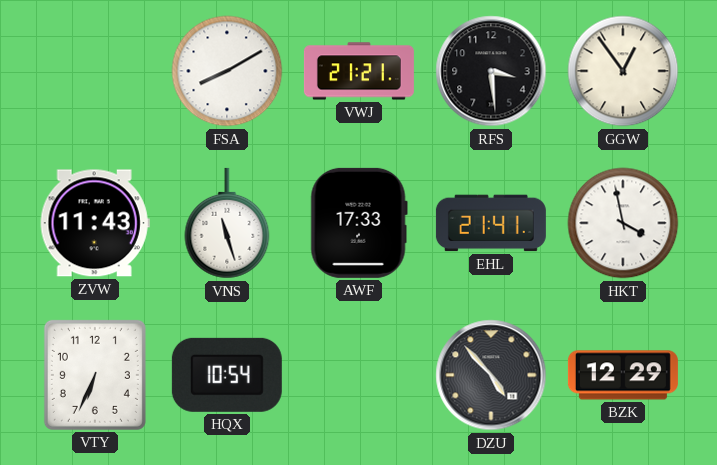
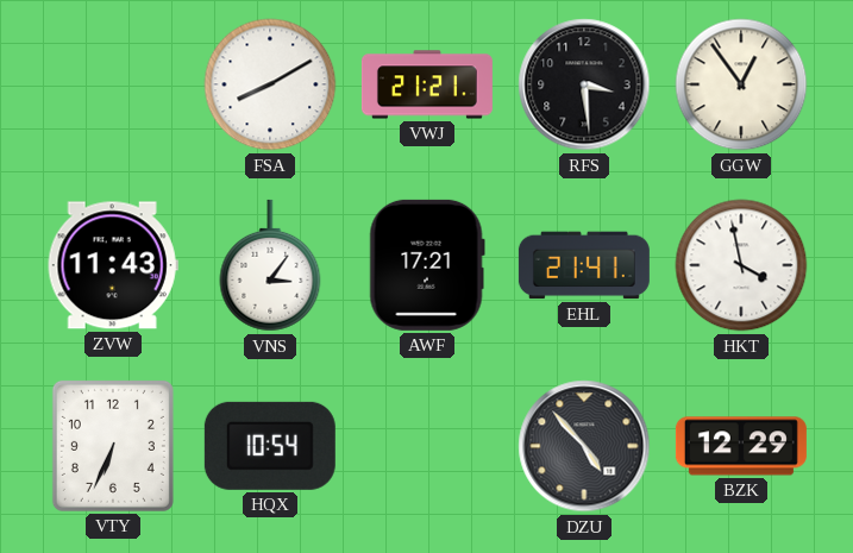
VNS: 11:27 -> 3:06 (270, 265)
AWF: 17:33 -> 17:21 (427, 265)
